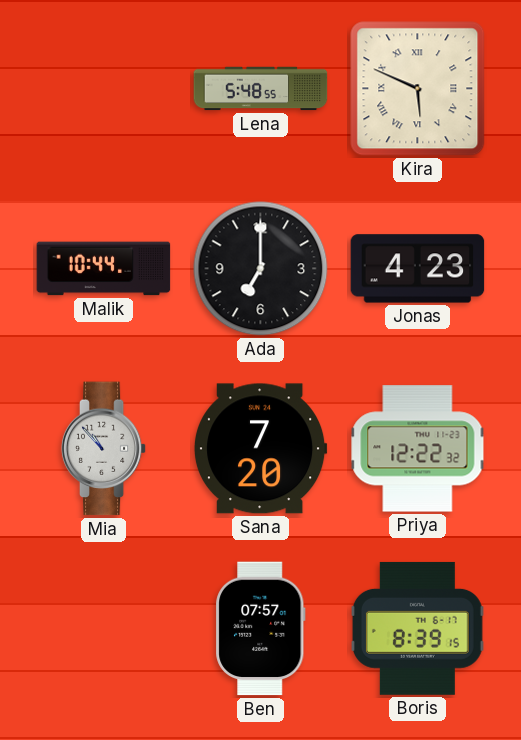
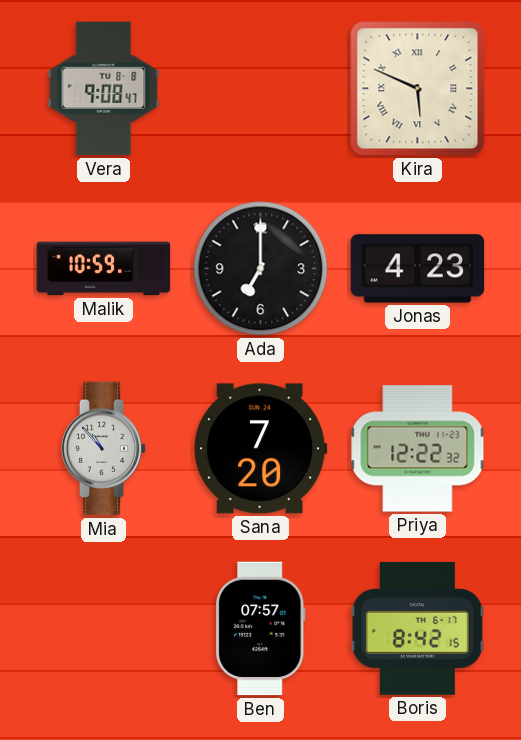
Vera: none -> 9:08 (104, 89)
Lena: 5:48 -> none (261, 89)
Malik: 10:44 -> 10:59 (104, 269)
Boris: 8:39 -> 8:42 (417, 628)
